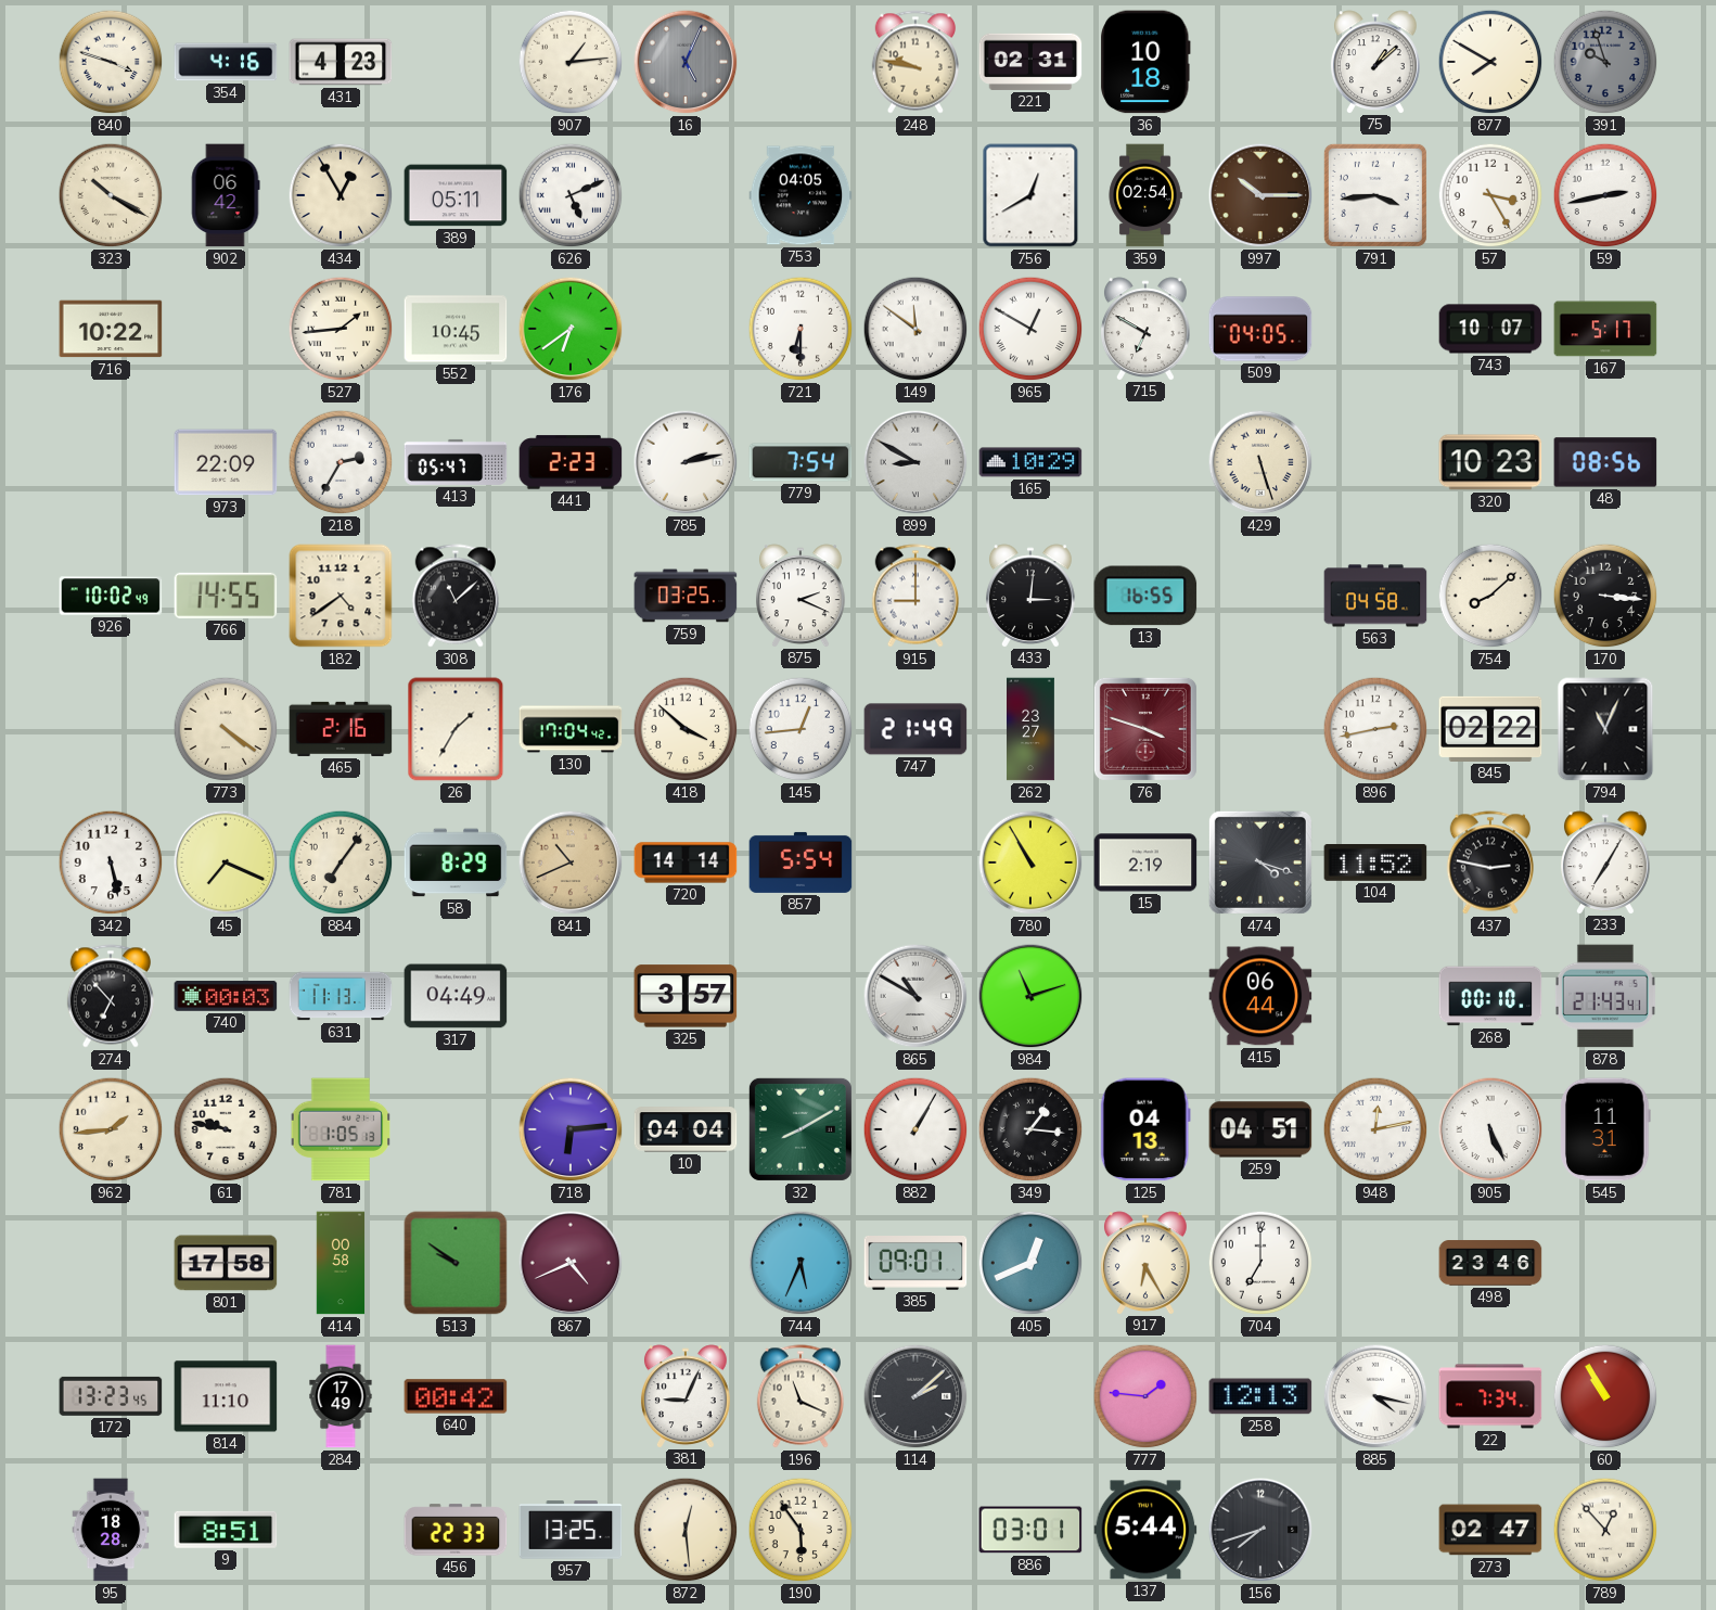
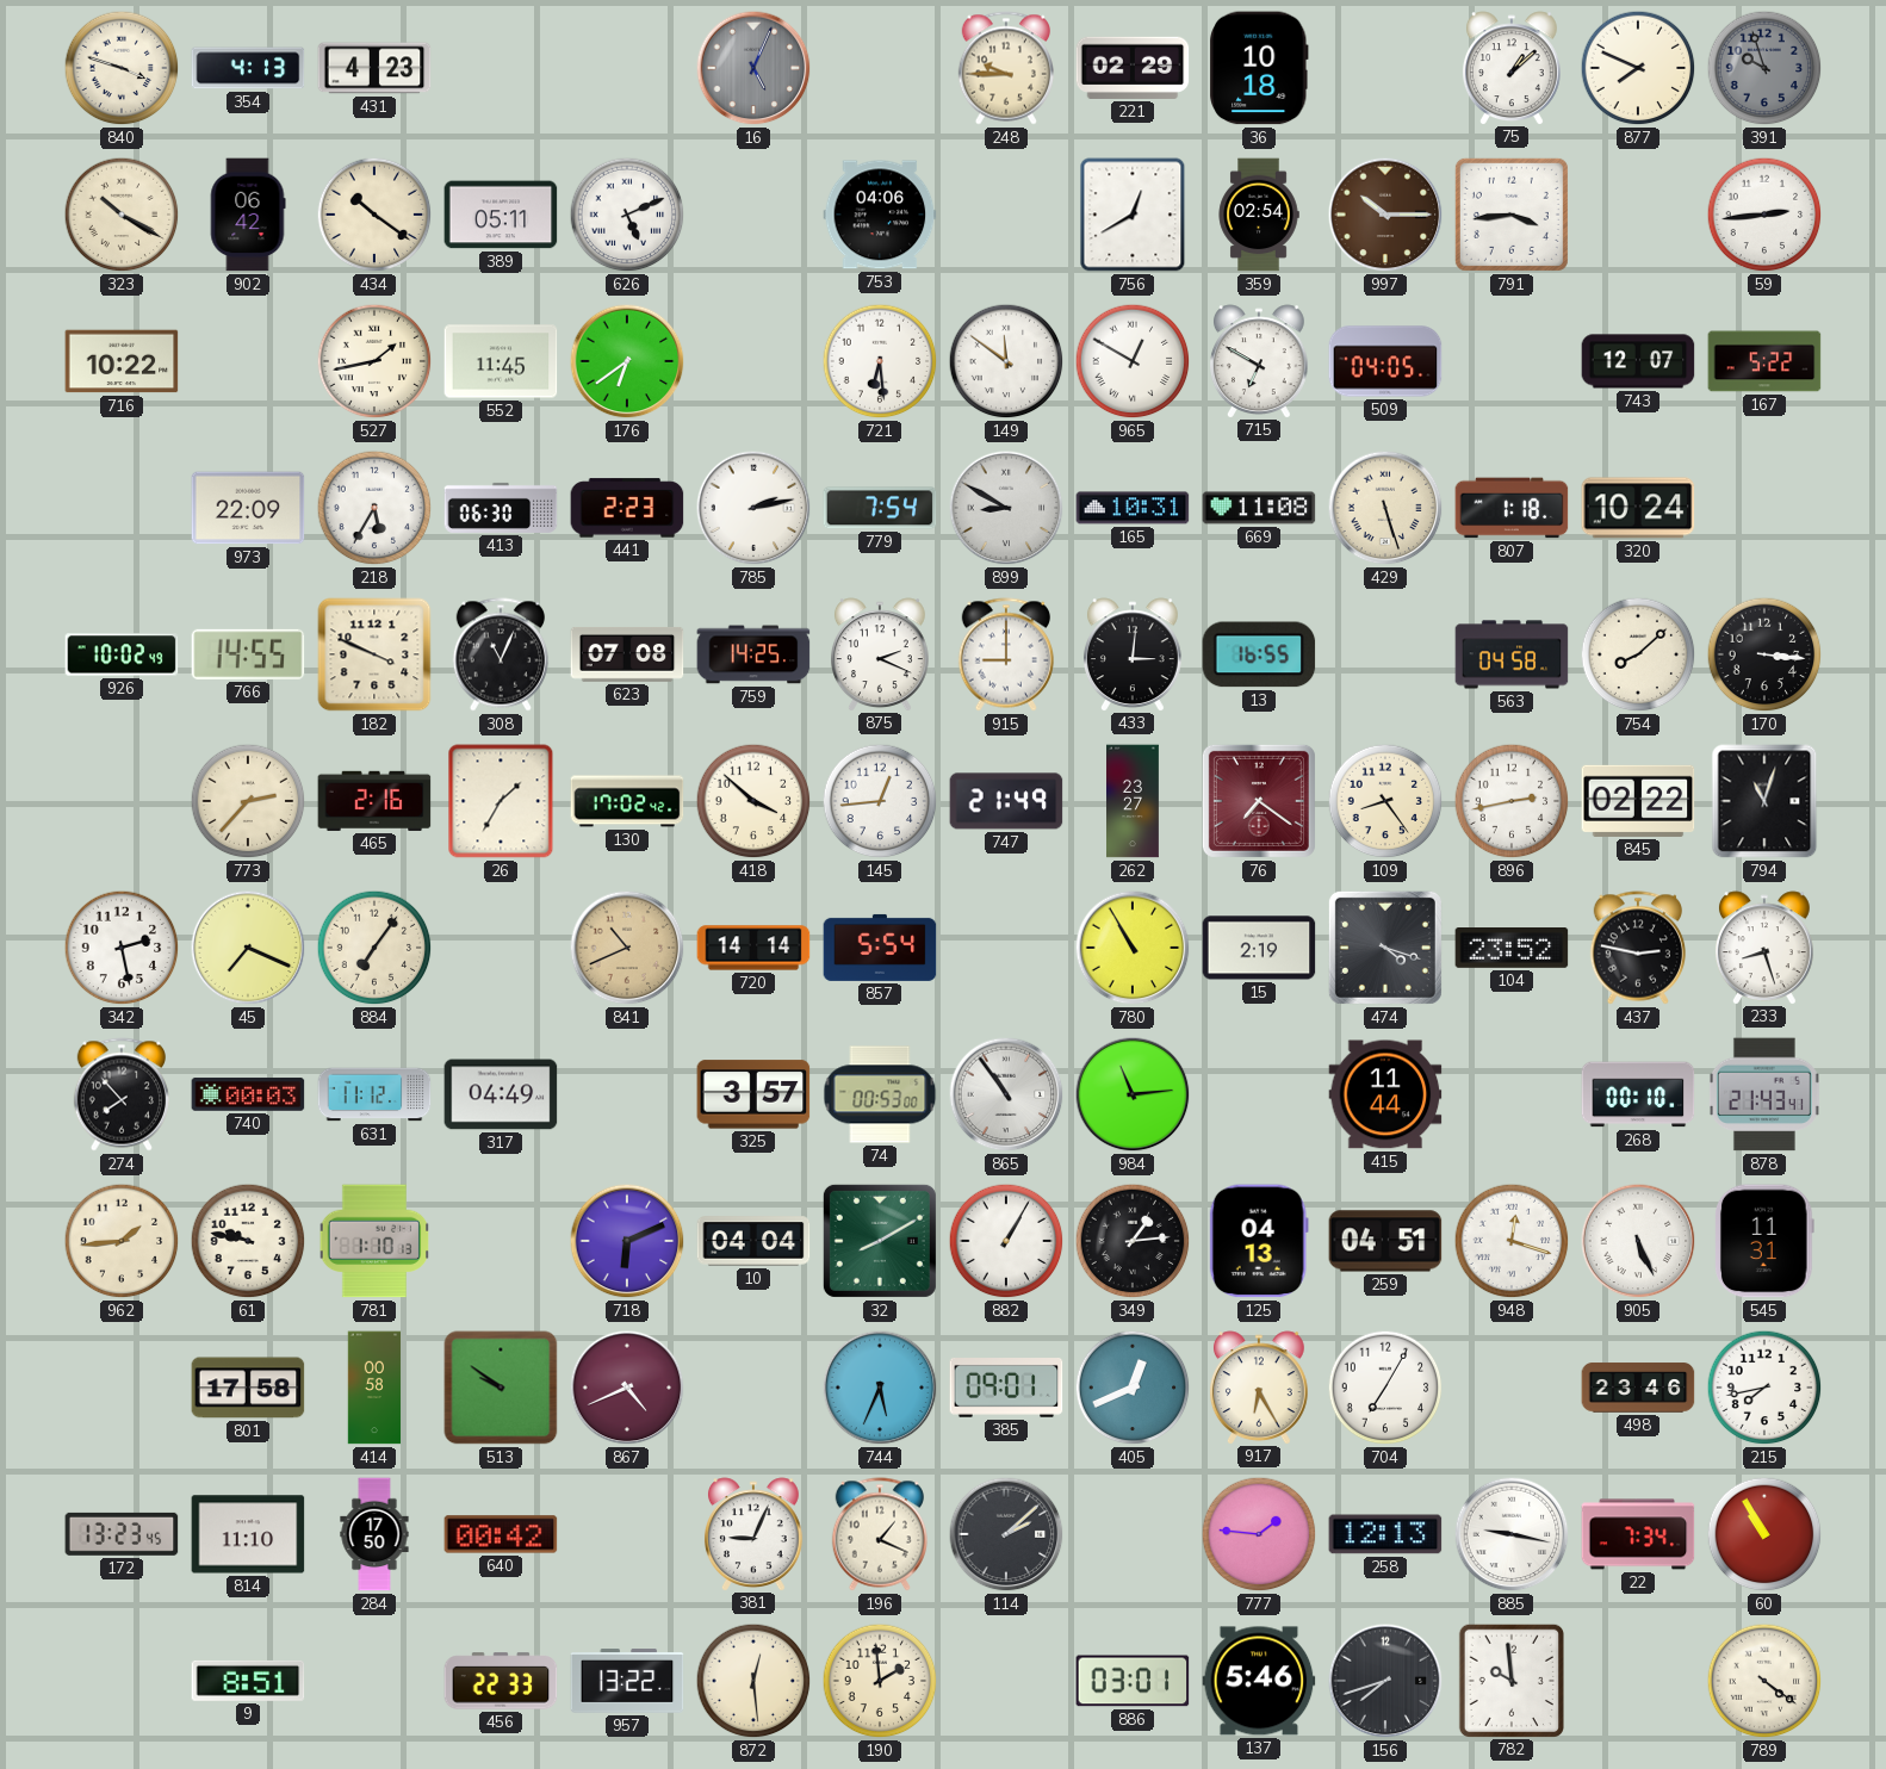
354: 4:16 -> 4:13 (248, 68)
907: 1:14 -> none (571, 62)
248: 9:47 -> 9:45 (1005, 68)
221: 02:31 -> 02:29 (1133, 68)
877: 7:50 -> 7:49 (1638, 68)
434: 12:55 -> 10:21 (374, 215)
753: 04:05 -> 04:06 (880, 215)
57: 3:25 -> none (1490, 195)
59: 2:43 -> 2:44 (1764, 215)
527: 1:44 -> 1:43 (374, 361)
552: 10:45 -> 11:45 (501, 361)
721: 6:30 -> 6:29 (880, 361)
743: 10:07 -> 12:07 (1638, 361)
167: 5:17 -> 5:22 (1764, 361)
218: 2:35 -> 5:35 (374, 508)
413: 05:47 -> 06:30 (501, 508)
165: 10:29 -> 10:31 (1133, 508)
669: none -> 11:08 (1259, 508)
807: none -> 1:18 (1512, 508)
320: 10:23 -> 10:24 (1638, 508)
48: 08:56 -> none (1605, 462)
182: 4:39 -> 3:49 (374, 654)
308: 11:08 -> 11:04 (500, 654)
623: none -> 07:08 (627, 654)
759: 03:25 -> 14:25 (753, 654)
773: 4:21 -> 2:37 (248, 801)
130: 17:04 -> 17:02 (627, 801)
76: 3:48 -> 7:21 (1259, 801)
109: none -> 8:24 (1385, 801)
794: 11:04 -> 11:03 (1764, 801)
342: 5:28 -> 2:28 (122, 948)
58: 8:29 -> none (456, 863)
104: 11:52 -> 23:52 (1512, 949)
233: 7:05 -> 8:27 (1764, 948)
274: 6:53 -> 7:53 (120, 1094)
631: 11:13 -> 11:12 (374, 1094)
74: none -> 00:53 (880, 1094)
865: 10:50 -> 10:54 (1006, 1094)
984: 11:12 -> 11:14 (1133, 1094)
415: 06:44 -> 11:44 (1385, 1094)
781: 1:05 -> 1:10 (373, 1241)
718: 6:14 -> 6:11 (627, 1241)
349: 1:16 -> 1:14 (1133, 1241)
948: 12:13 -> 12:18 (1512, 1241)
704: 7:00 -> 7:05 (1385, 1388)
215: none -> 7:43 (1764, 1388)
284: 17:49 -> 17:50 (374, 1534)
196: 11:19 -> 1:19 (879, 1534)
885: 4:17 -> 9:17 (1512, 1534)
95: 18:28 -> none (111, 1530)
957: 13:25 -> 13:22 (627, 1681)
190: 5:54 -> 1:59 (880, 1681)
137: 5:44 -> 5:46 (1259, 1681)
782: none -> 9:59 (1510, 1680)
273: 02:47 -> none (1490, 1530)
789: 12:53 -> 4:21 (1764, 1681)
